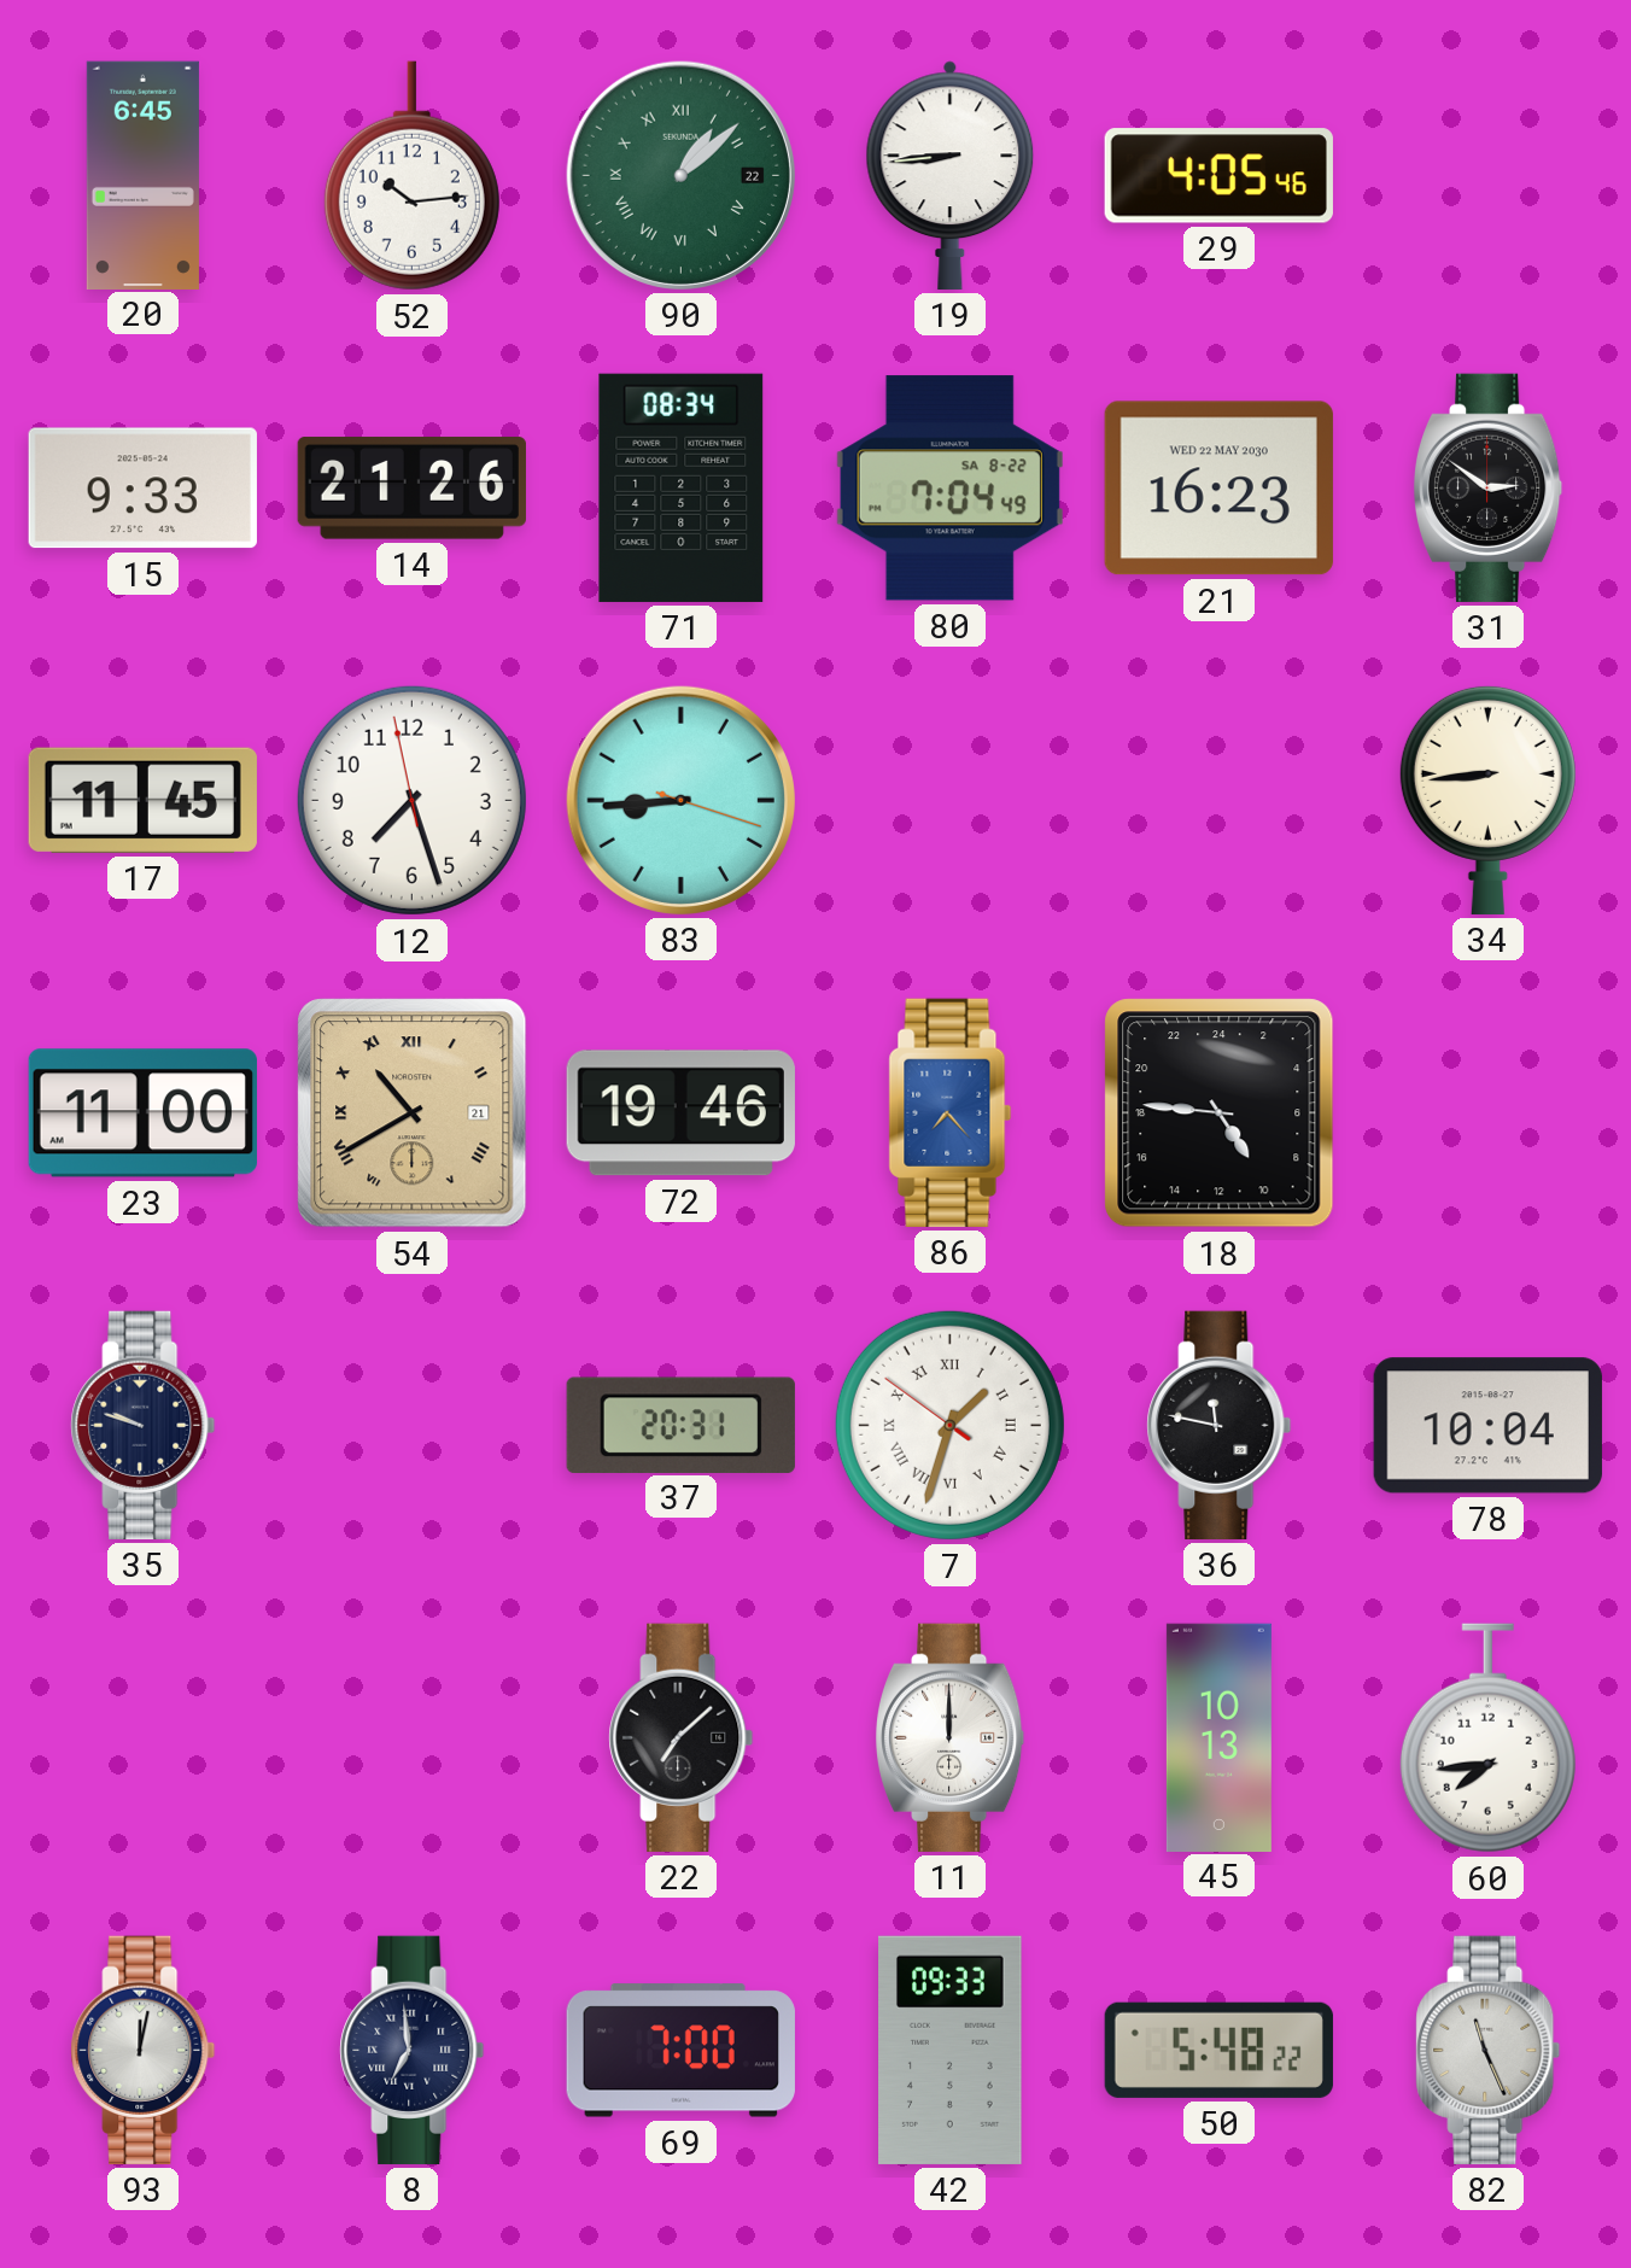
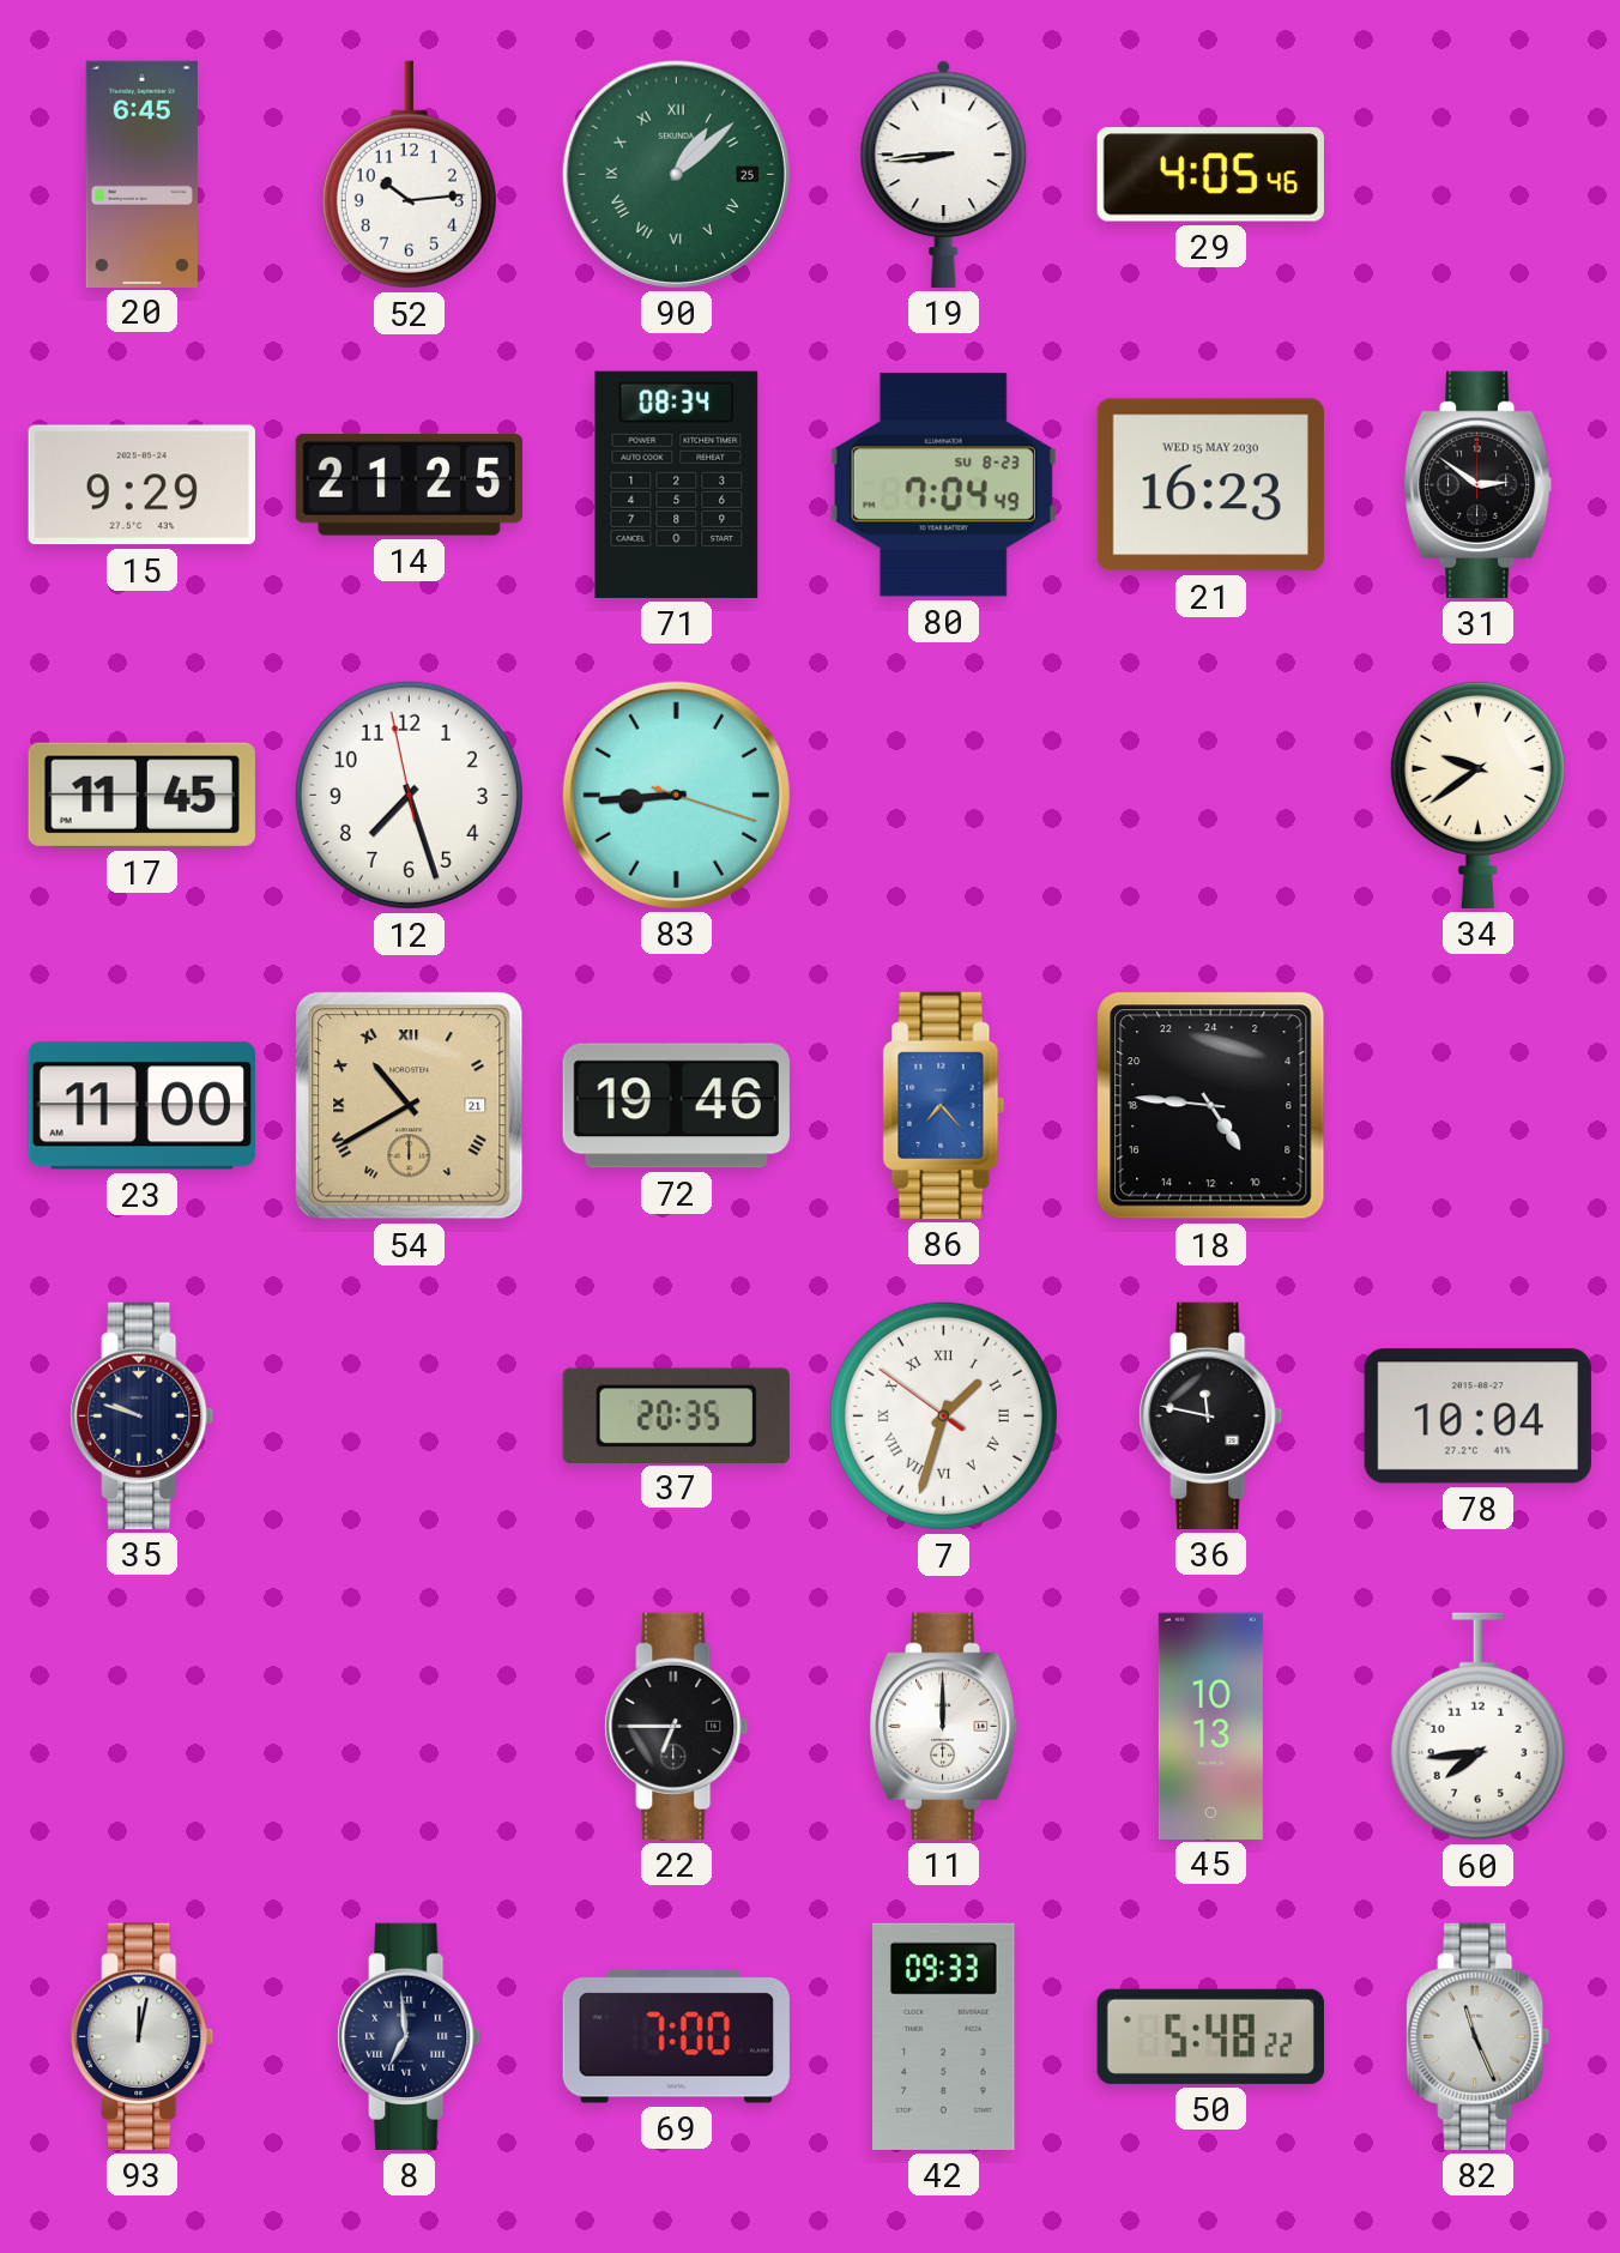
90 date: 22 -> 25 (676, 174)
15: 9:33 -> 9:29 (141, 485)
14: 21:26 -> 21:25 (409, 485)
80 date: SA 8-22 -> SU 8-23 (943, 485)
21 date: WED 22 MAY 2030 -> WED 15 MAY 2030 (1210, 485)
34: 8:44 -> 9:39 (1477, 795)
37: 20:31 -> 20:35 (676, 1415)
22: 7:08 -> 6:45 (677, 1726)
